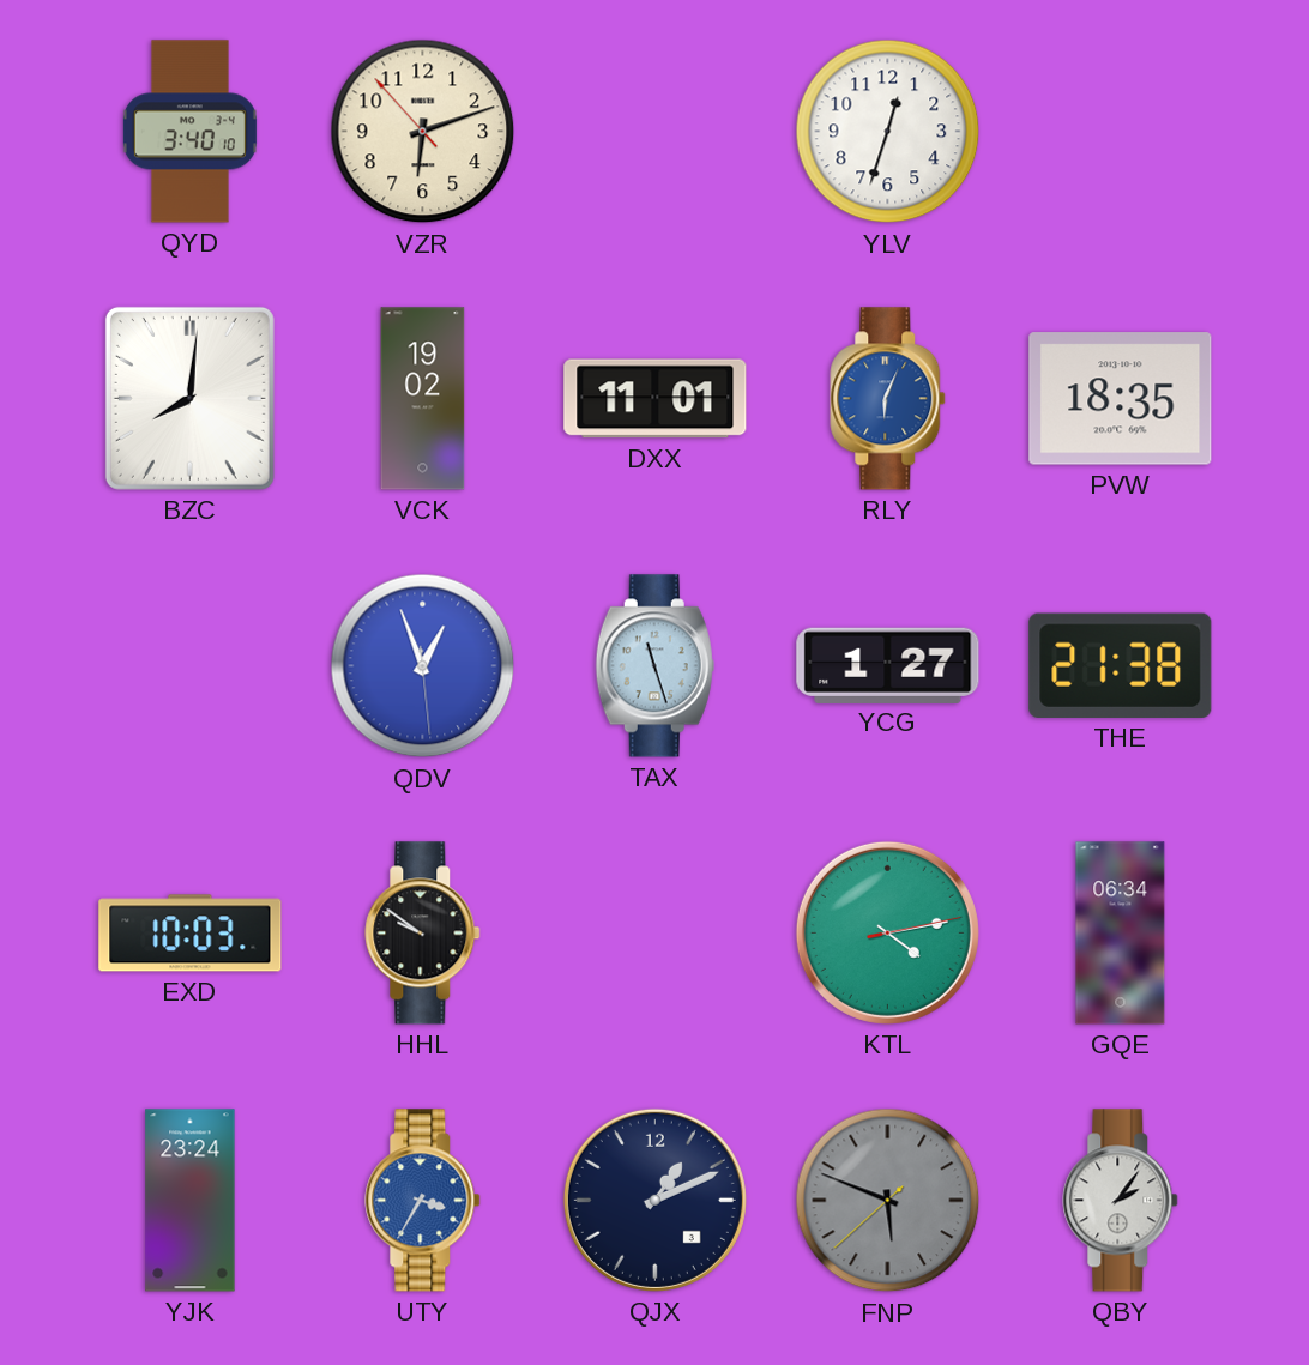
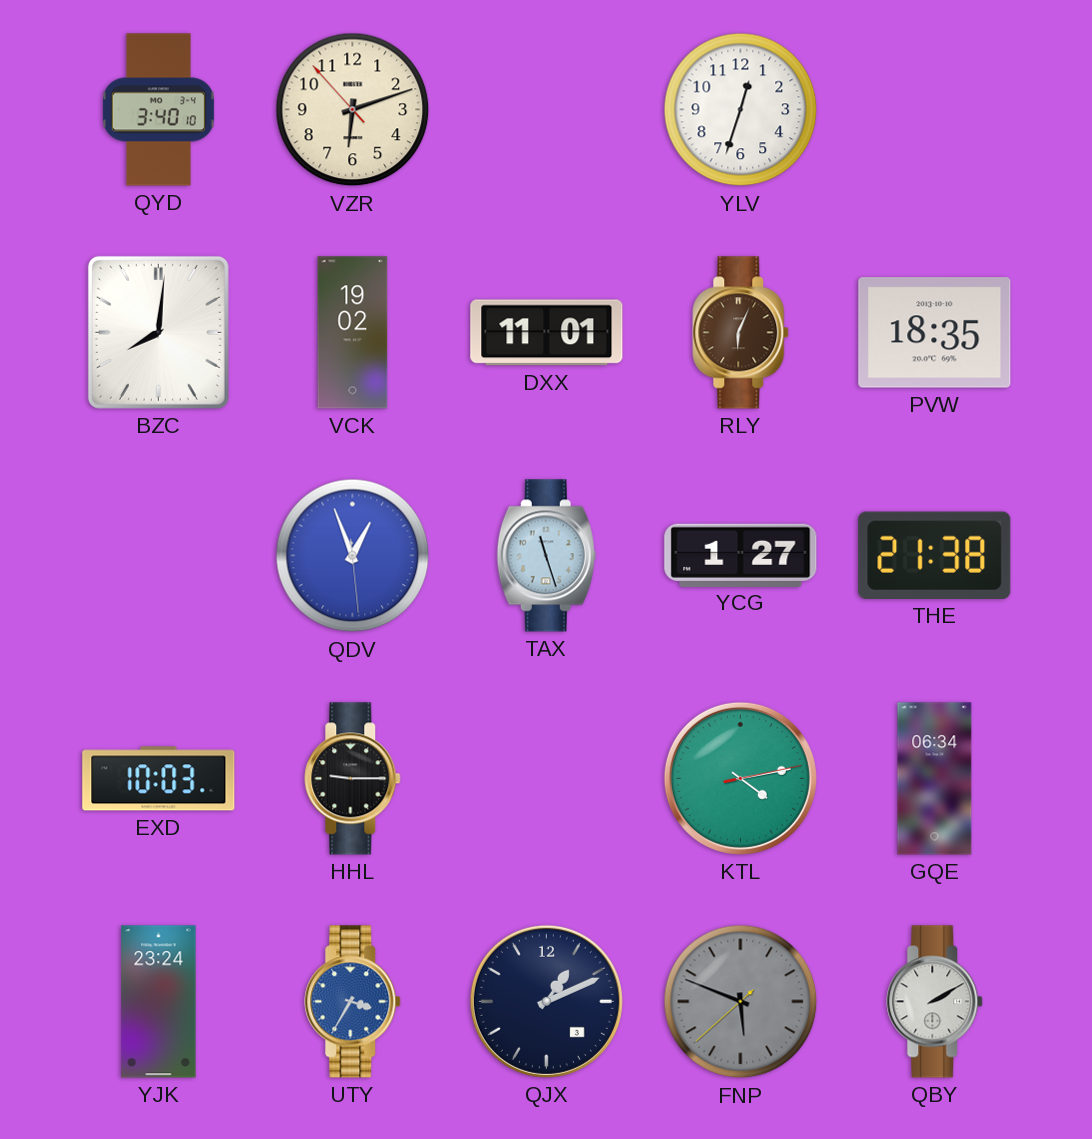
RLY dial: blue -> brown (741, 333)
HHL: 9:51 -> 9:15 (353, 779)
QBY: 2:06 -> 2:10 (935, 1002)
